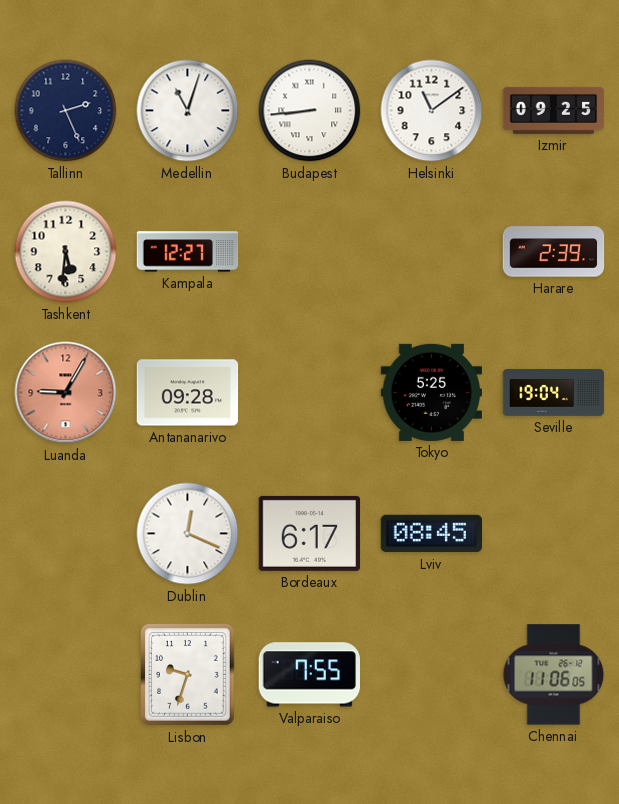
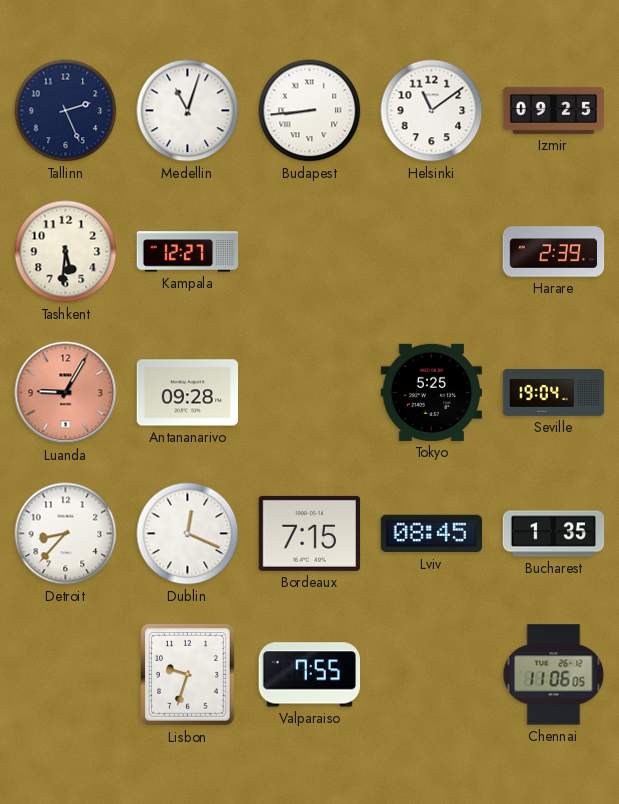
Detroit: none -> 8:37 (66, 534)
Bordeaux: 6:17 -> 7:15 (310, 533)
Bucharest: none -> 1:35 (554, 534)
